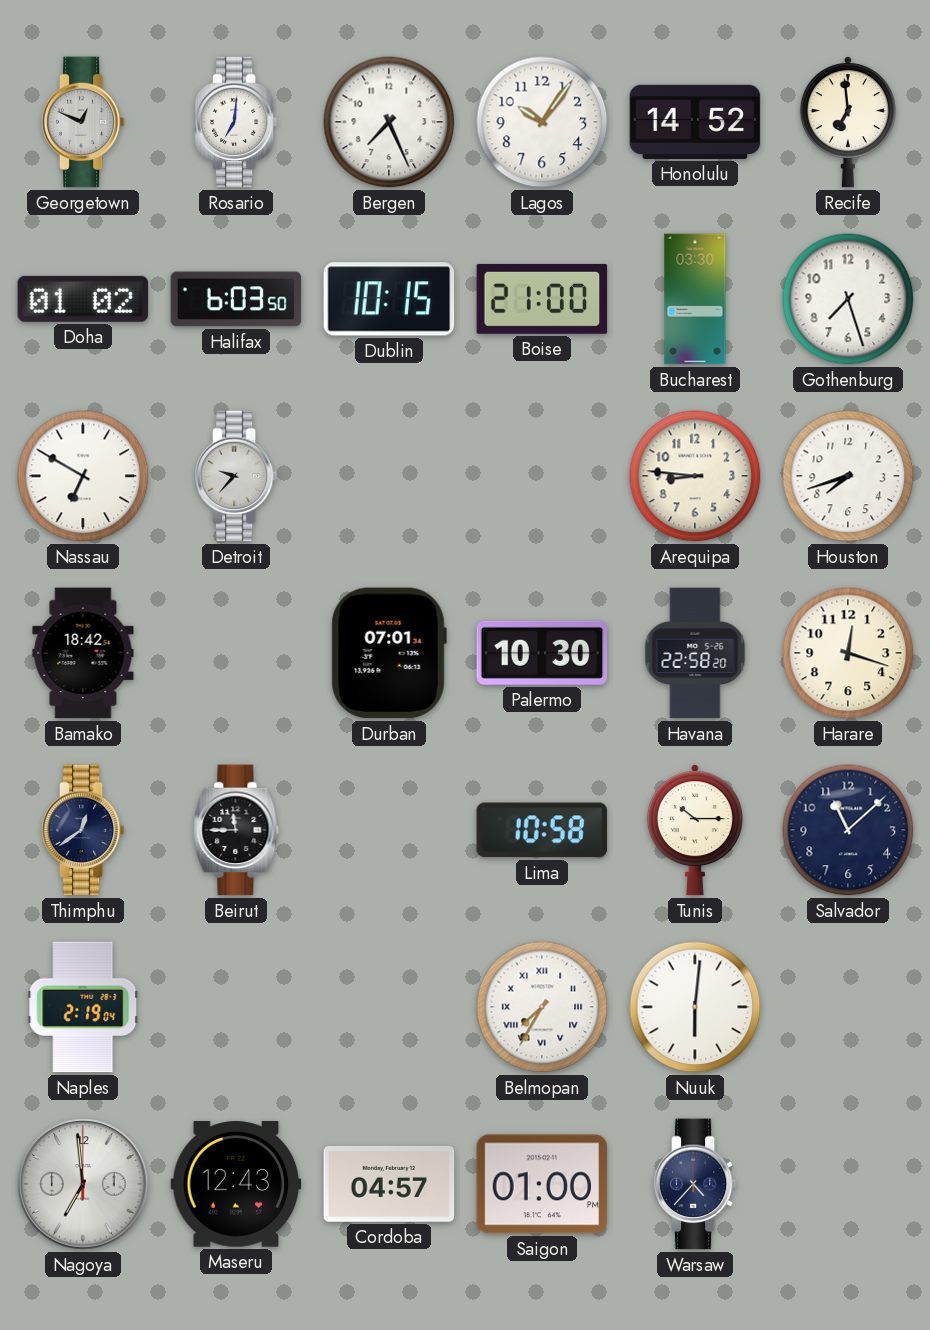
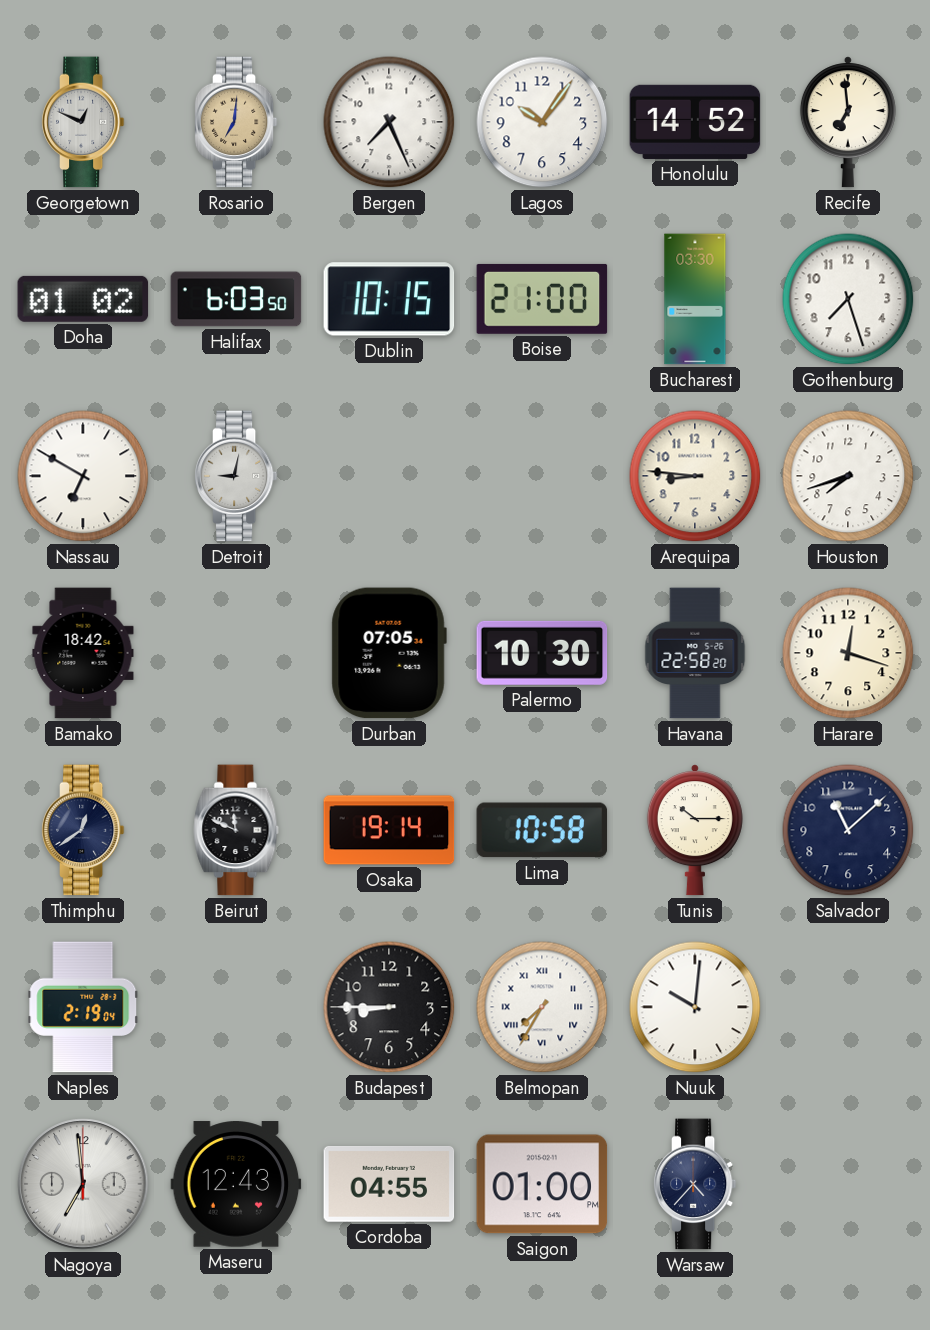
Rosario dial: white -> champagne (236, 122)
Detroit: 9:37 -> 9:02 (236, 476)
Durban: 07:01 -> 07:05 (389, 653)
Beirut: 11:45 -> 11:49 (236, 830)
Osaka: none -> 19:14 (389, 830)
Budapest: none -> 8:45 (389, 1007)
Nuuk: 6:01 -> 10:01 (695, 1007)
Cordoba: 04:57 -> 04:55 (389, 1184)
